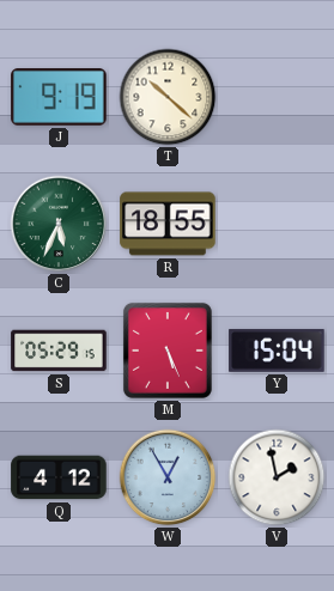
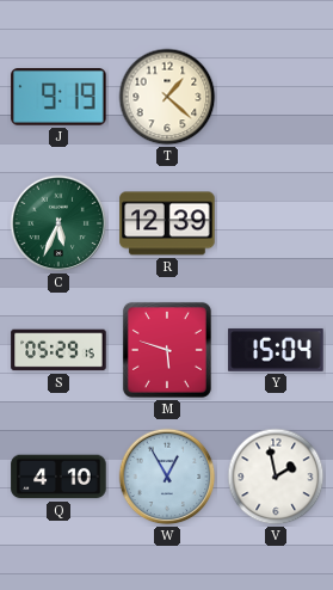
T: 10:22 -> 1:22 (167, 97)
R: 18:55 -> 12:39 (167, 223)
M: 5:26 -> 5:48 (167, 350)
Q: 4:12 -> 4:10 (58, 477)
